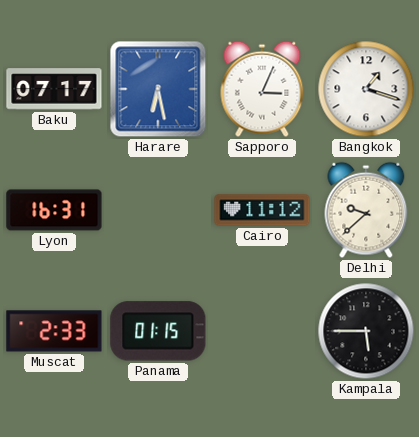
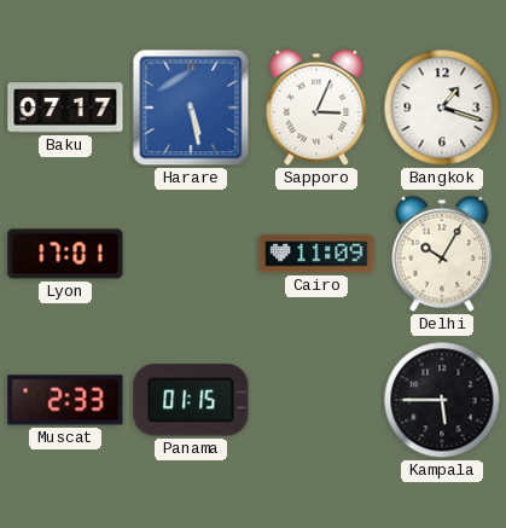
Harare: 6:28 -> 5:28 (191, 108)
Lyon: 16:31 -> 17:01 (65, 254)
Cairo: 11:12 -> 11:09 (316, 254)
Delhi: 9:38 -> 10:05 (442, 254)
